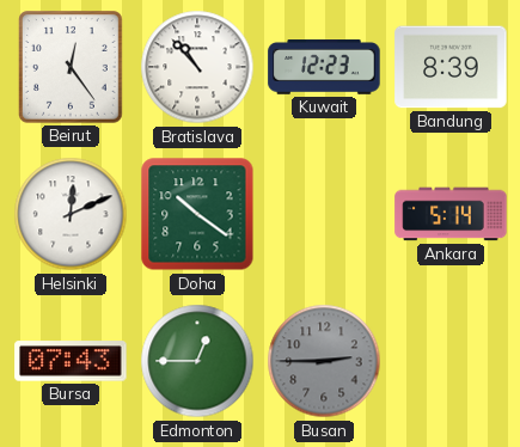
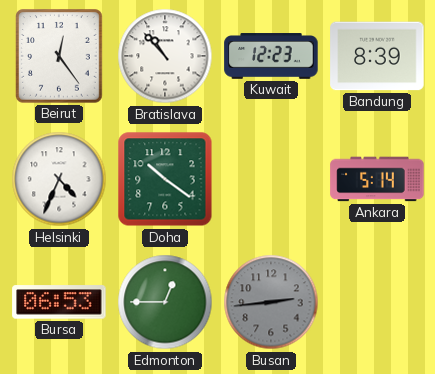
Helsinki: 12:11 -> 4:34 (59, 179)
Bursa: 07:43 -> 06:53 (59, 302)
Busan: 2:45 -> 2:44 (271, 302)
